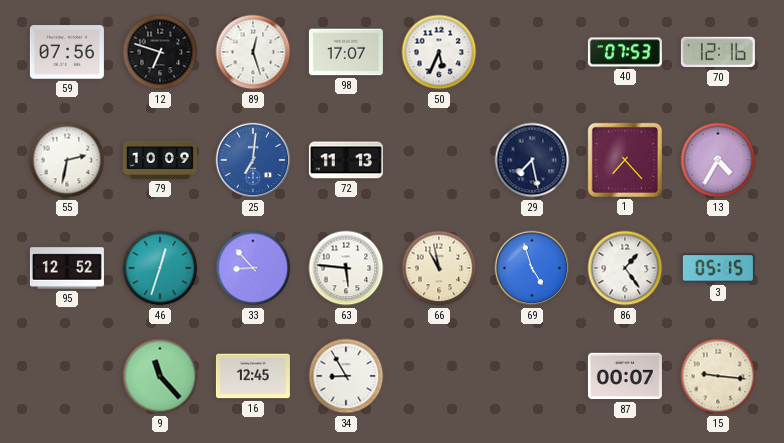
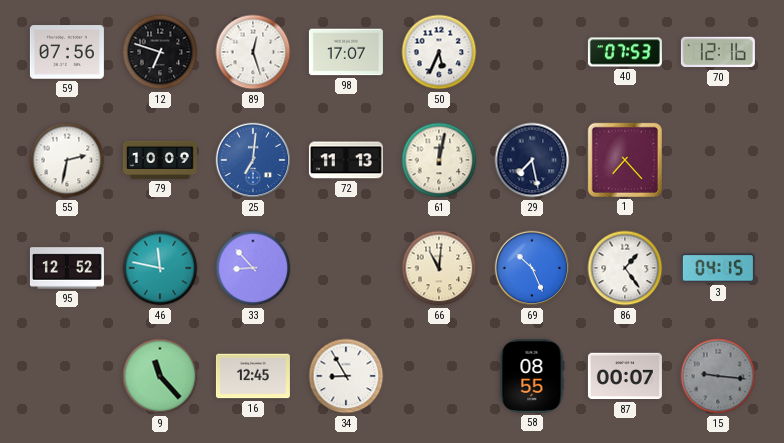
61: none -> 12:02 (439, 160)
13: 4:35 -> none (718, 160)
46: 12:33 -> 11:47 (160, 268)
63: 5:46 -> none (346, 268)
66: 10:58 -> 11:01 (439, 268)
69: 4:57 -> 10:26 (532, 268)
3: 05:15 -> 04:15 (718, 268)
58: none -> 08:55 (532, 376)
15 dial: cream -> grey (718, 376)
